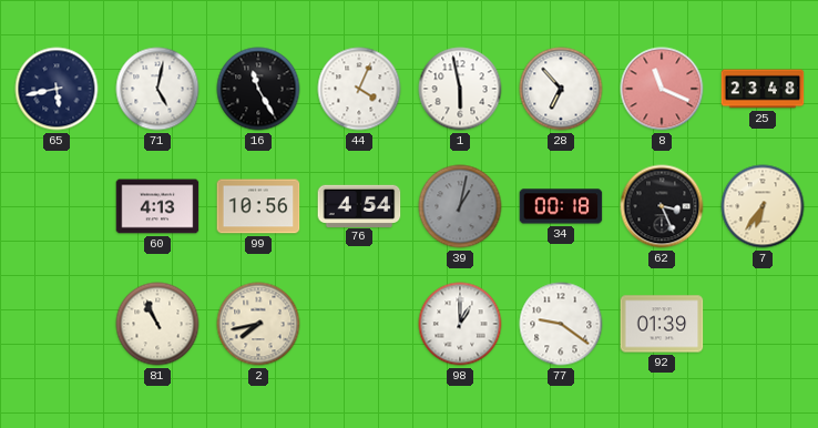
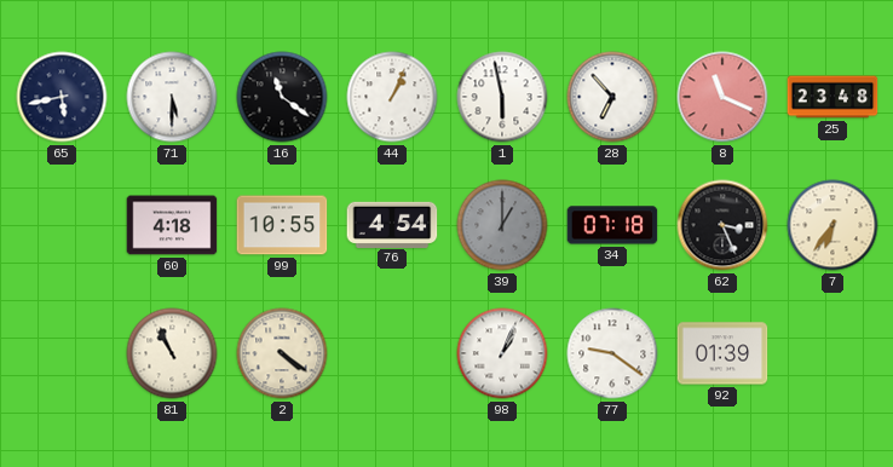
71: 5:02 -> 5:30 (172, 97)
16: 11:25 -> 11:21 (282, 97)
44: 4:04 -> 1:04 (392, 97)
60: 4:13 -> 4:18 (172, 225)
99: 10:56 -> 10:55 (282, 225)
39: 1:02 -> 1:00 (502, 225)
34: 00:18 -> 07:18 (612, 225)
2: 7:43 -> 4:21 (282, 353)
98: 1:00 -> 1:04 (502, 353)
